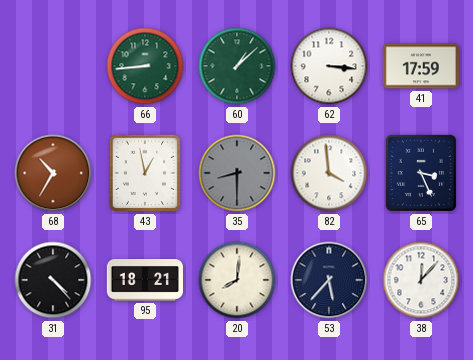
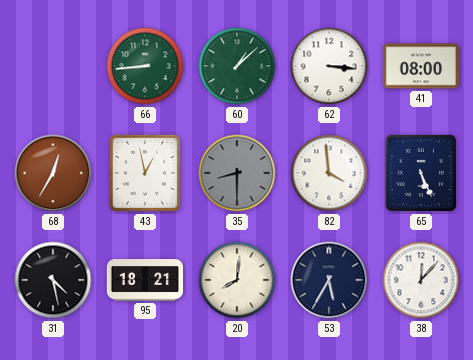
41: 17:59 -> 08:00 (421, 66)
68: 10:35 -> 12:35 (53, 173)
65: 3:26 -> 5:26 (421, 173)
31: 4:23 -> 4:28 (53, 280)
53: 5:37 -> 5:35 (329, 280)
